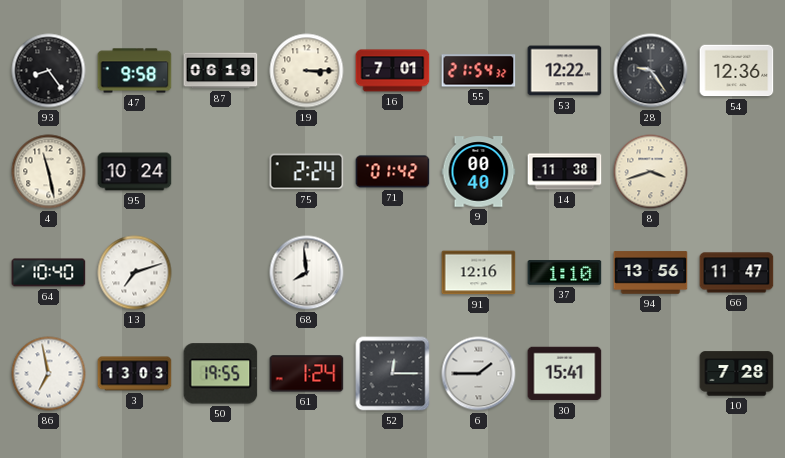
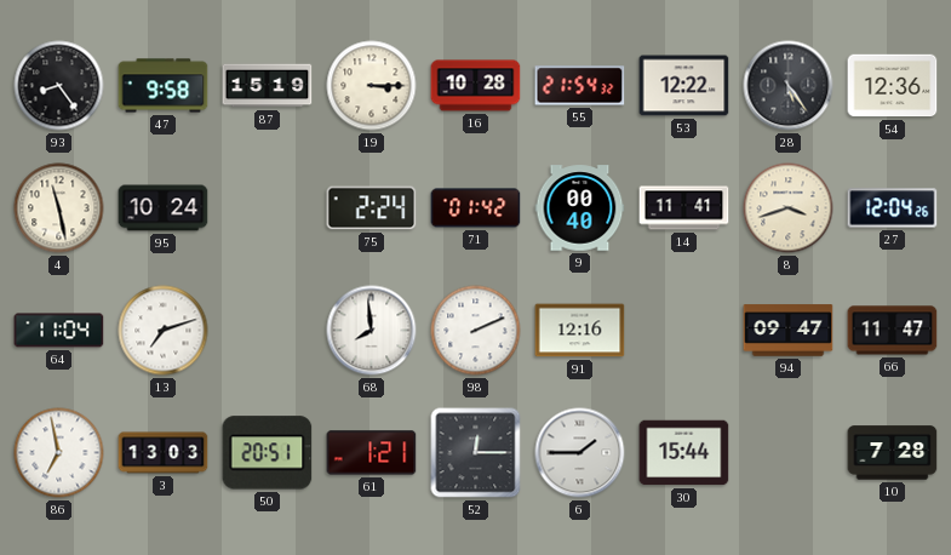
87: 06:19 -> 15:19 (268, 86)
16: 7:01 -> 10:28 (476, 86)
28: 9:24 -> 5:24 (789, 86)
14: 11:38 -> 11:41 (684, 208)
27: none -> 12:04 (893, 208)
64: 10:40 -> 11:04 (59, 331)
98: none -> 2:11 (476, 331)
37: 1:10 -> none (565, 273)
94: 13:56 -> 09:47 (789, 331)
50: 19:55 -> 20:51 (268, 453)
61: 1:24 -> 1:21 (372, 453)
30: 15:41 -> 15:44 (684, 453)
